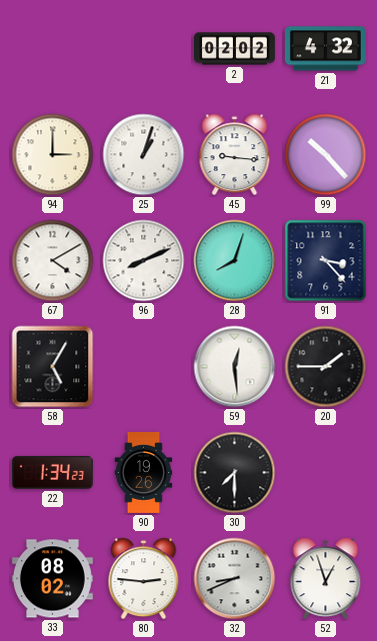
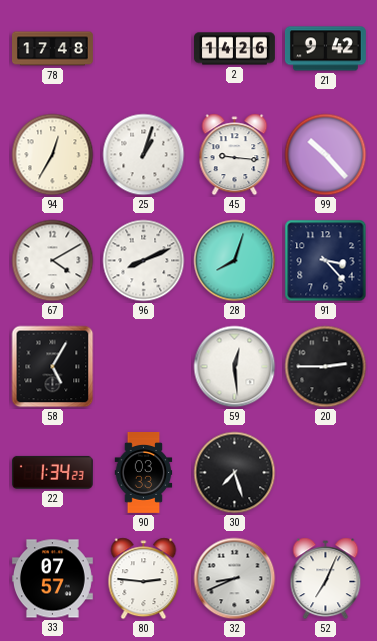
78: none -> 17:48 (53, 49)
2: 02:02 -> 14:26 (235, 49)
21: 4:32 -> 9:42 (325, 49)
94: 3:00 -> 12:35 (53, 155)
20: 1:45 -> 2:45 (326, 367)
90: 19:26 -> 03:33 (144, 473)
30: 7:30 -> 7:27 (235, 473)
33: 08:02 -> 07:57 (53, 579)
52: 12:57 -> 7:04 (326, 579)
